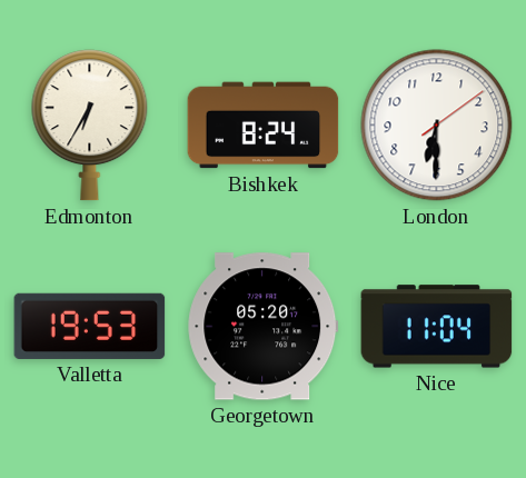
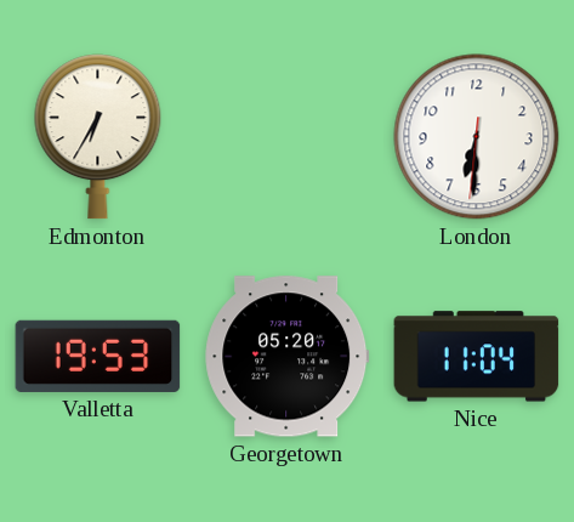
Bishkek: 8:24 -> none (264, 126)
London: 6:30:09 -> 6:30:31 (477, 137)
